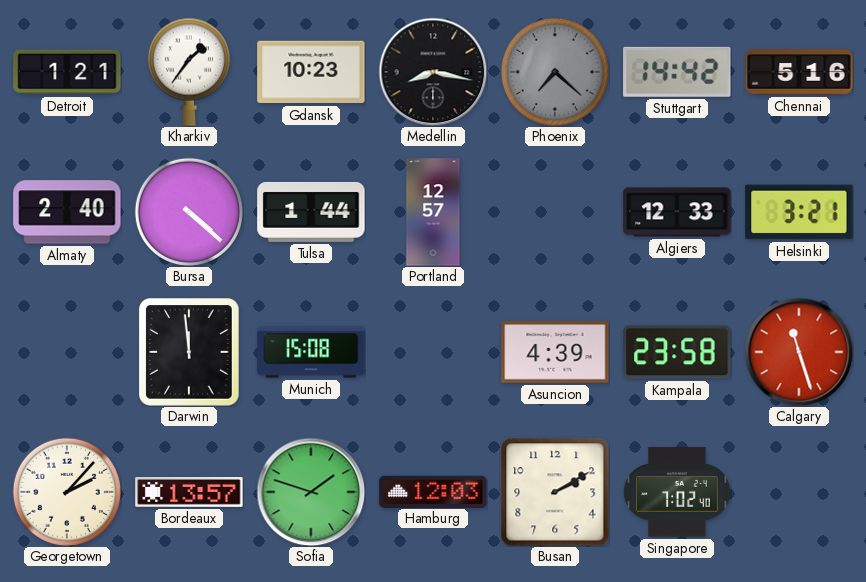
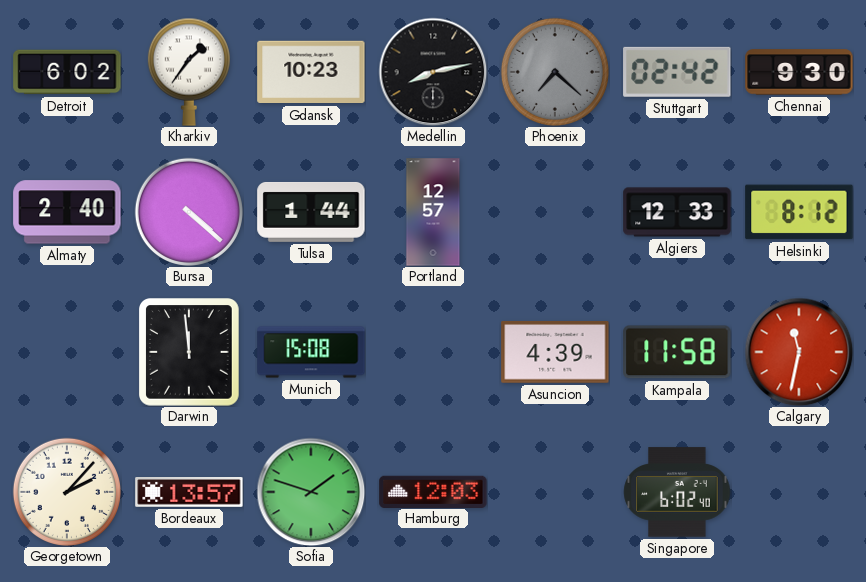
Detroit: 1:21 -> 6:02 (67, 72)
Medellin: 8:17 -> 8:13 (433, 72)
Stuttgart: 14:42 -> 02:42 (677, 72)
Chennai: 5:16 -> 9:30 (799, 72)
Helsinki: 3:21 -> 8:12 (799, 212)
Kampala: 23:58 -> 11:58 (677, 352)
Calgary: 11:27 -> 11:32 (799, 352)
Busan: 2:10 -> none (555, 492)
Singapore: 7:02 -> 6:02 (677, 492)
